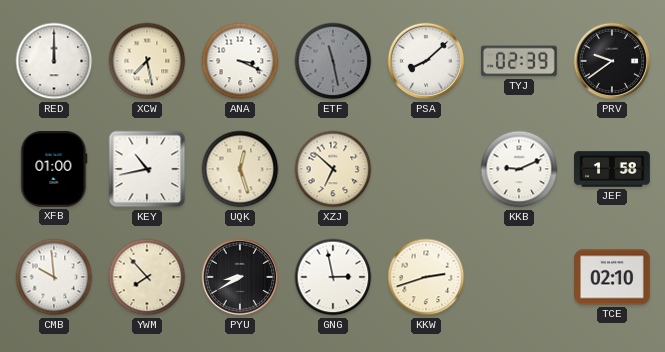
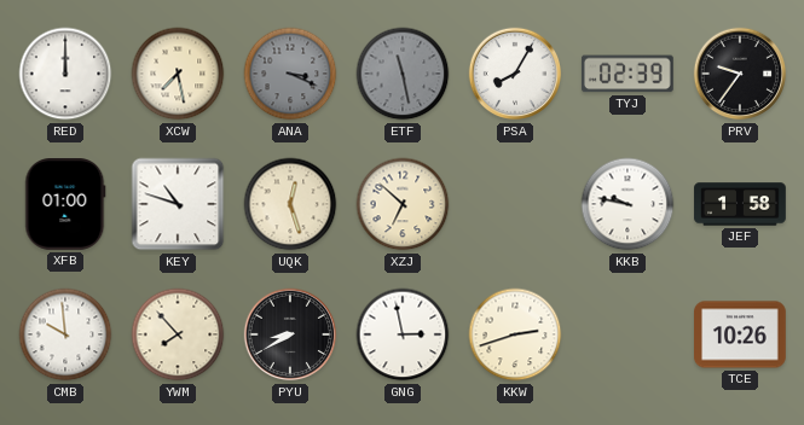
ANA dial: white -> grey (290, 74)
PSA: 8:08 -> 8:05 (515, 74)
PRV: 9:39 -> 9:36 (740, 74)
KEY: 10:43 -> 10:48 (178, 204)
KKB: 9:11 -> 9:47 (627, 204)
TCE: 02:10 -> 10:26 (741, 334)
